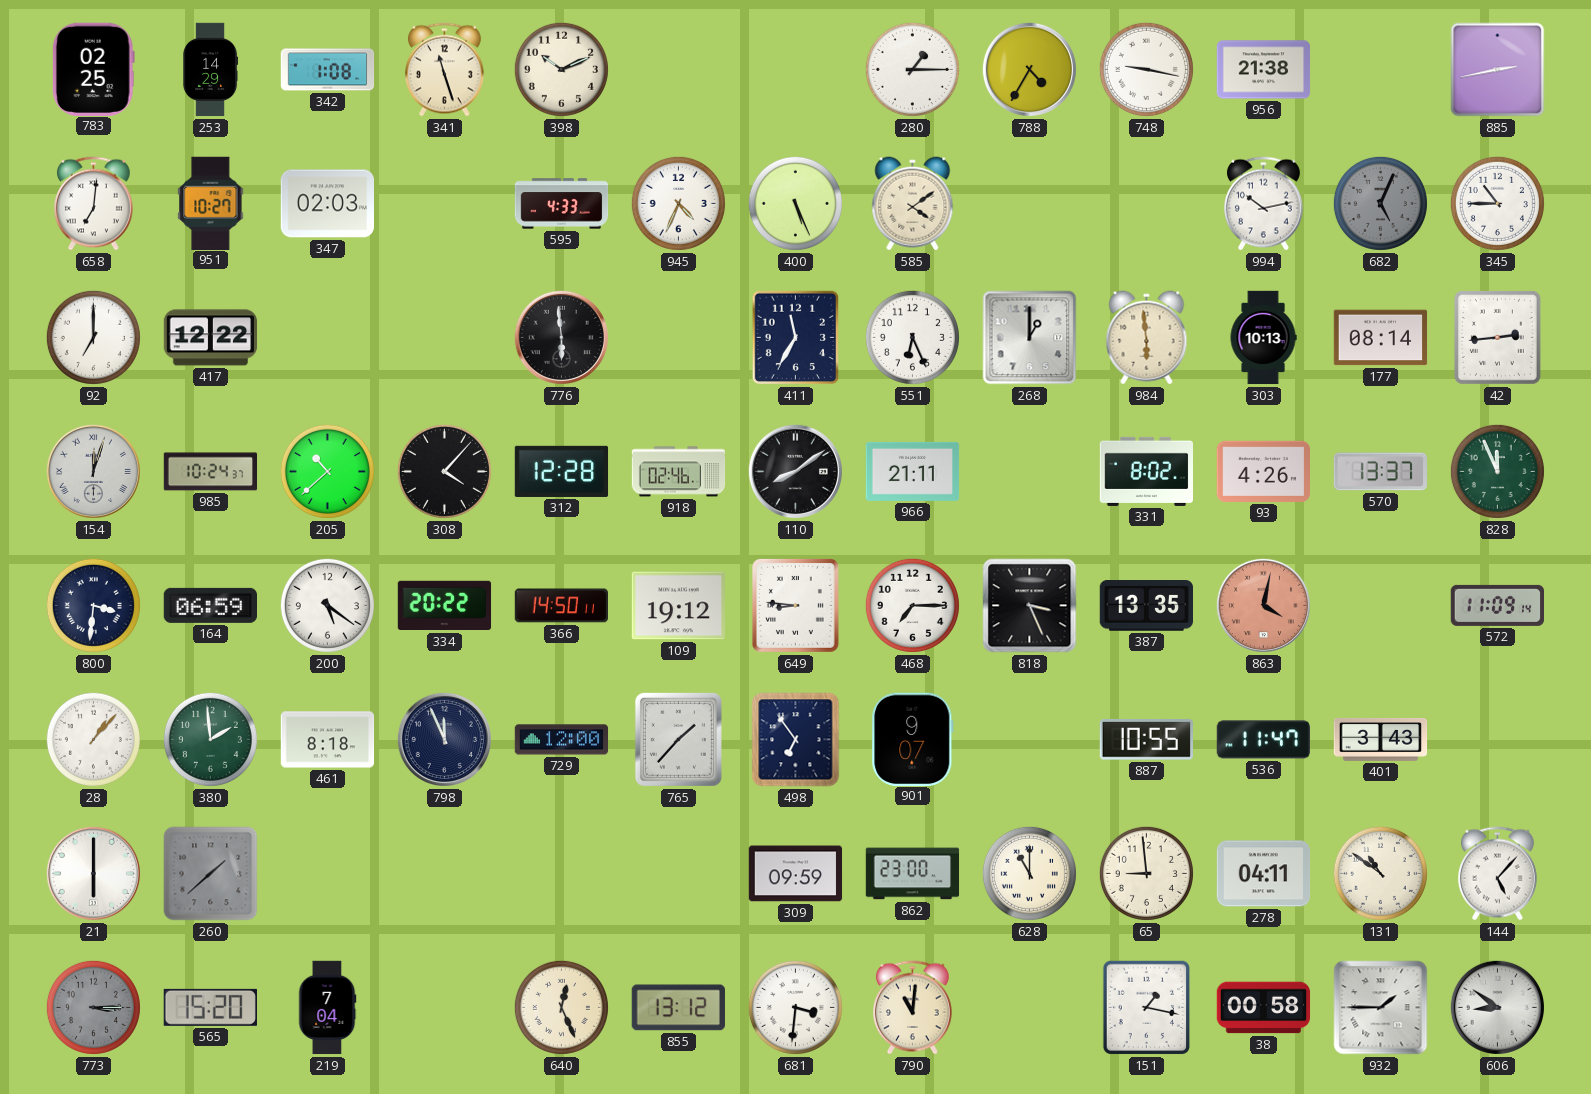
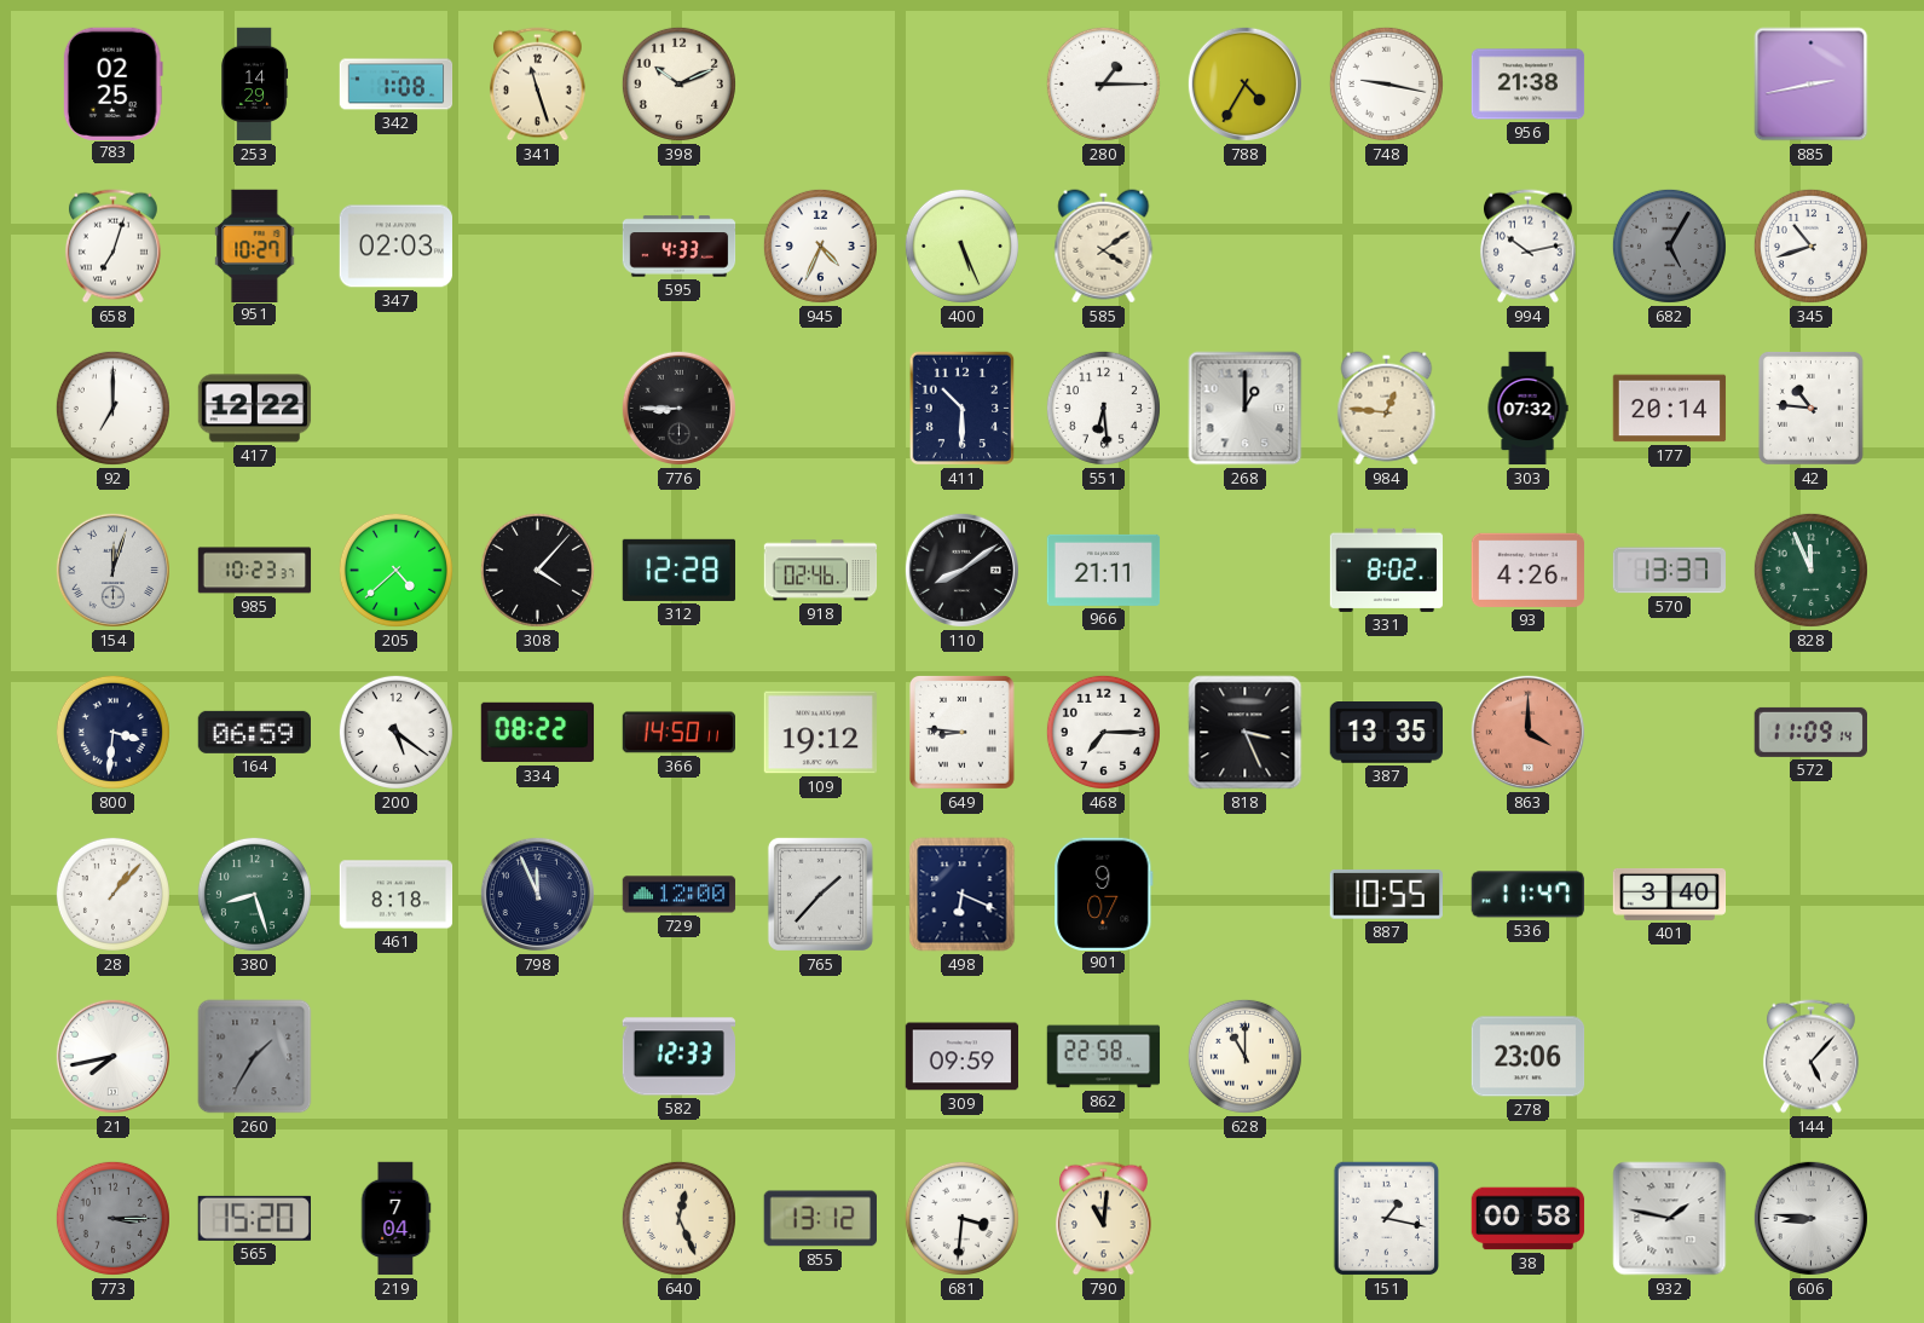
658: 7:01 -> 7:03 (112, 247)
682: 5:04 -> 5:05 (1669, 245)
345: 10:45 -> 10:42 (1810, 245)
776: 5:59 -> 8:45 (678, 408)
411: 11:35 -> 10:30 (961, 409)
551: 6:26 -> 6:29 (1103, 408)
984: 5:59 -> 12:46 (1387, 409)
303: 10:13 -> 07:32 (1527, 409)
177: 08:14 -> 20:14 (1670, 409)
42: 2:44 -> 10:46 (1810, 409)
985: 10:24 -> 10:23 (255, 571)
205: 10:38 -> 4:38 (395, 570)
334: 20:22 -> 08:22 (538, 733)
863: 4:02 -> 4:00 (1527, 732)
380: 1:59 -> 8:27 (254, 894)
498: 6:54 -> 6:19 (963, 895)
401: 3:43 -> 3:40 (1670, 895)
21: 6:00 -> 7:43 (112, 1056)
260: 1:38 -> 1:35 (255, 1057)
582: none -> 12:33 (678, 1057)
862: 23:00 -> 22:58 (1104, 1057)
65: 8:59 -> none (1146, 873)
278: 04:11 -> 23:06 (1529, 1057)
131: 10:51 -> none (1380, 873)
932: 1:45 -> 1:47 (1670, 1219)
606: 8:51 -> 8:46 (1810, 1218)
